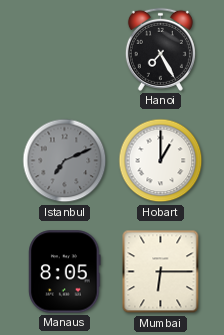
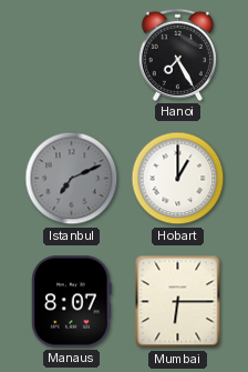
Manaus: 8:05 -> 8:07 (72, 302)
